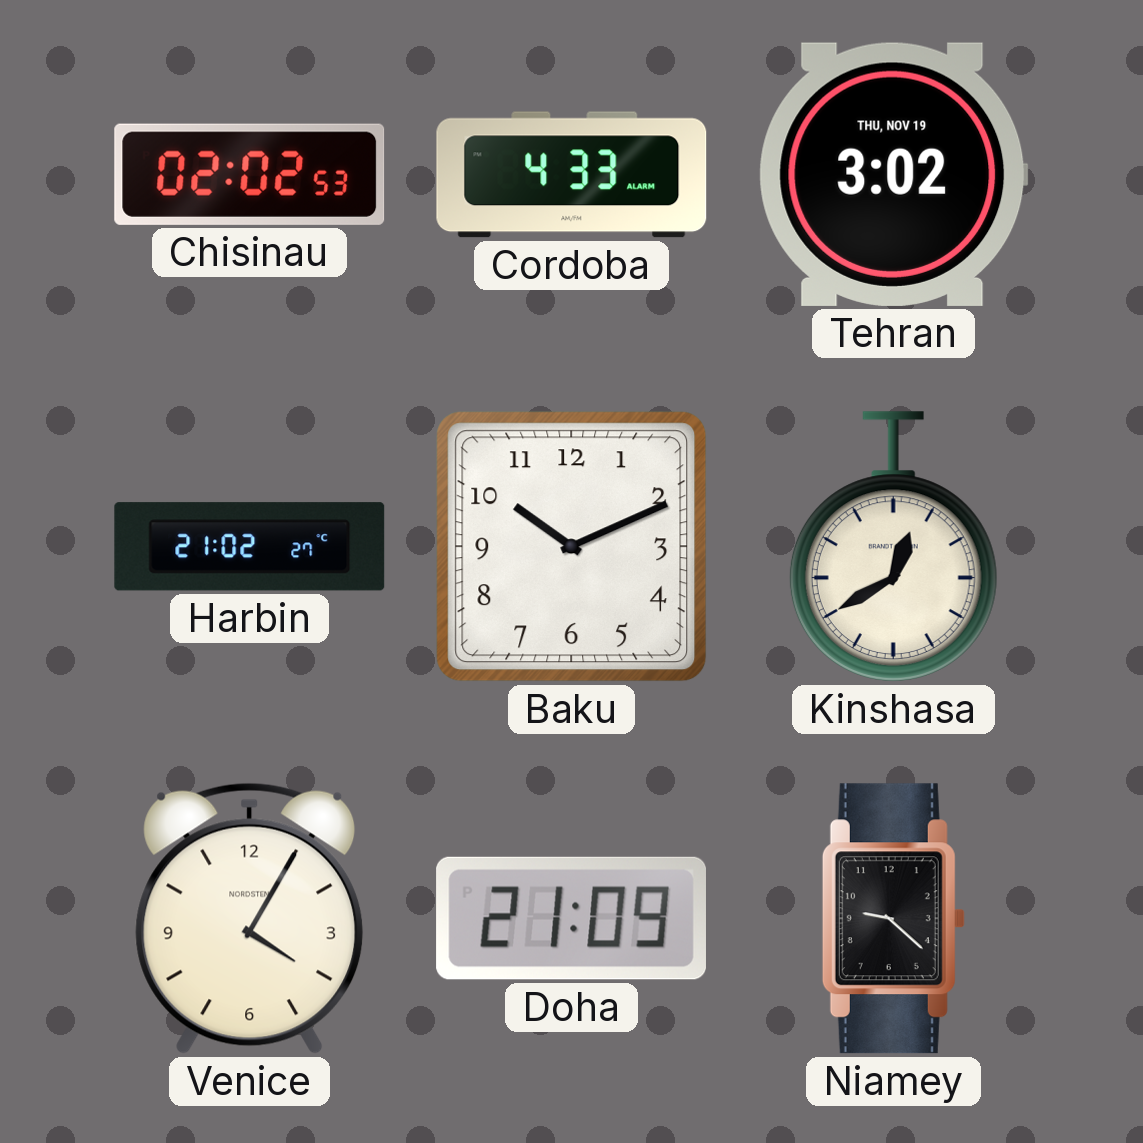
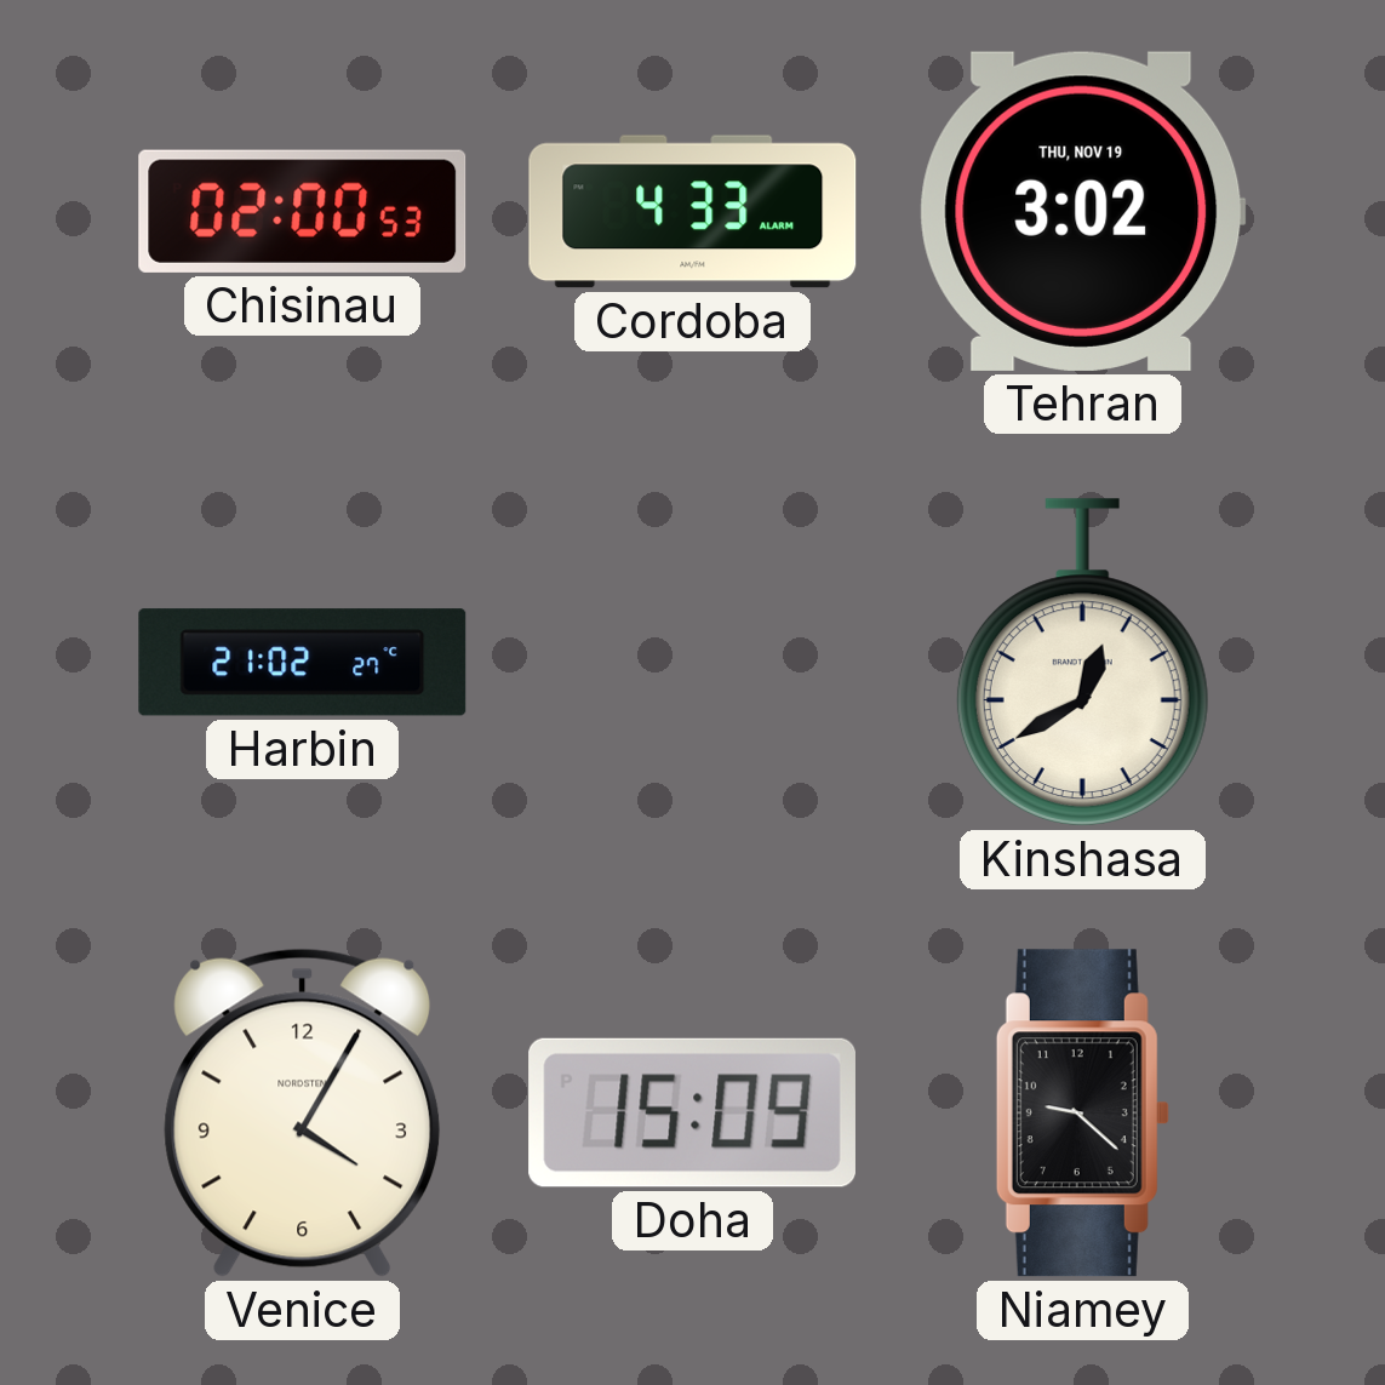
Chisinau: 02:02 -> 02:00 (303, 211)
Baku: 10:11 -> none (572, 547)
Doha: 21:09 -> 15:09 (692, 1112)
